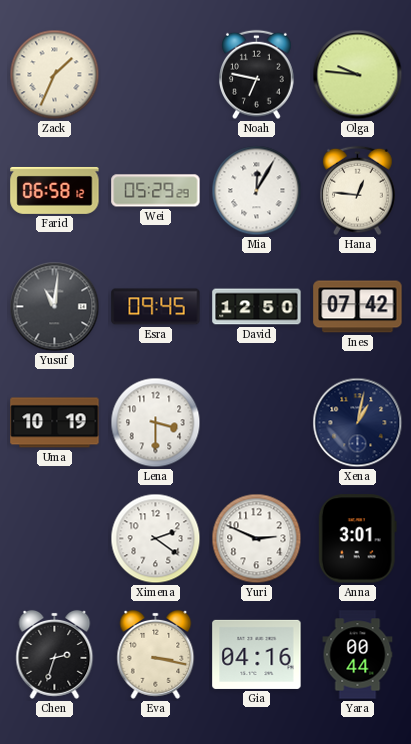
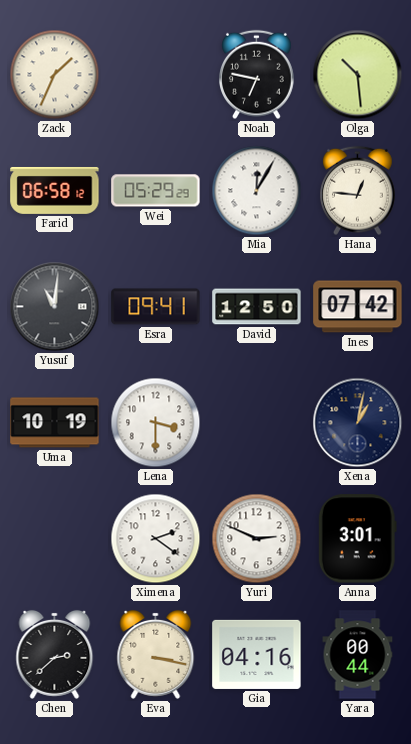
Olga: 9:46 -> 10:29 (358, 75)
Esra: 09:45 -> 09:41 (156, 307)
Chen: 2:33 -> 2:38 (55, 654)
